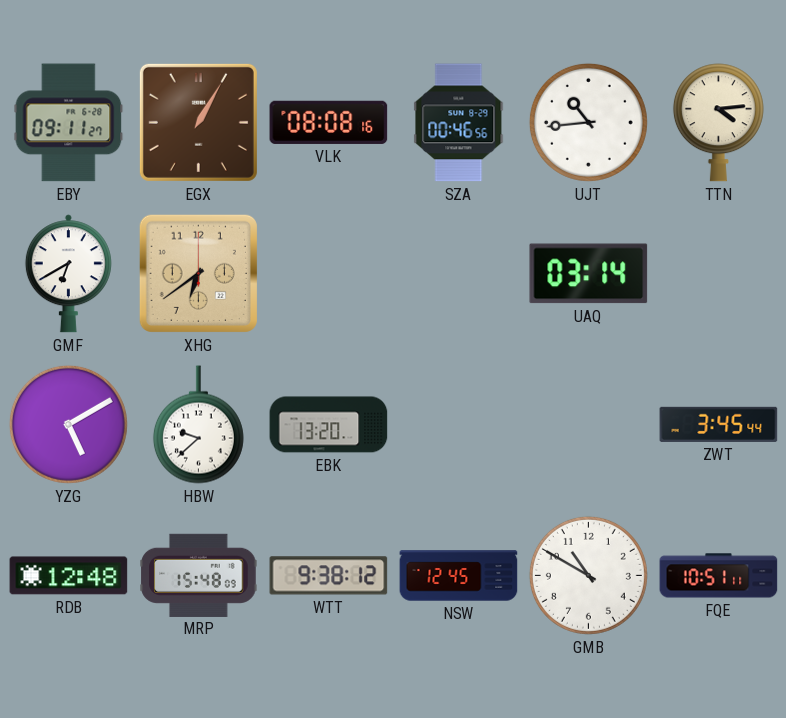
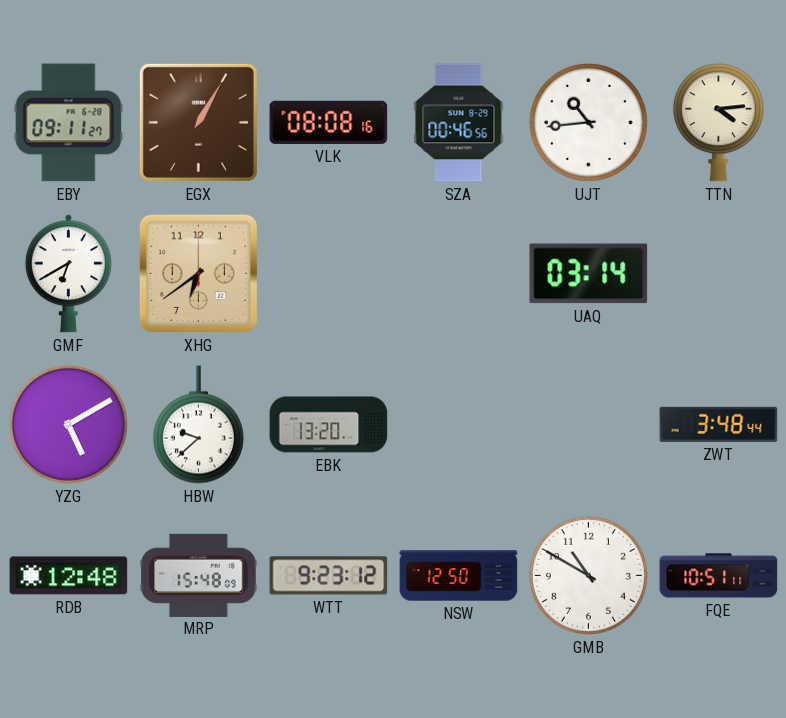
ZWT: 3:45 -> 3:48 (719, 424)
WTT: 9:38 -> 9:23 (329, 576)
NSW: 12:45 -> 12:50 (459, 576)
